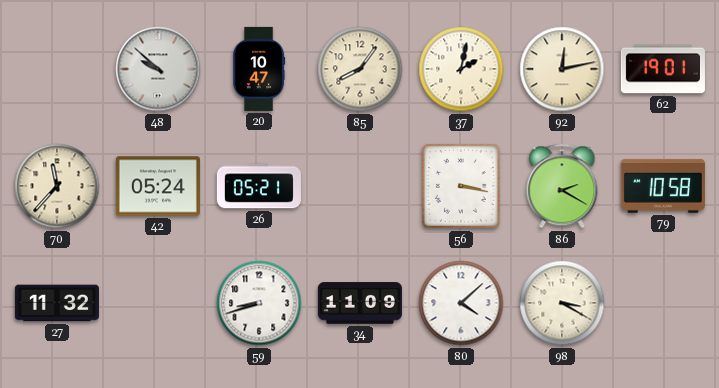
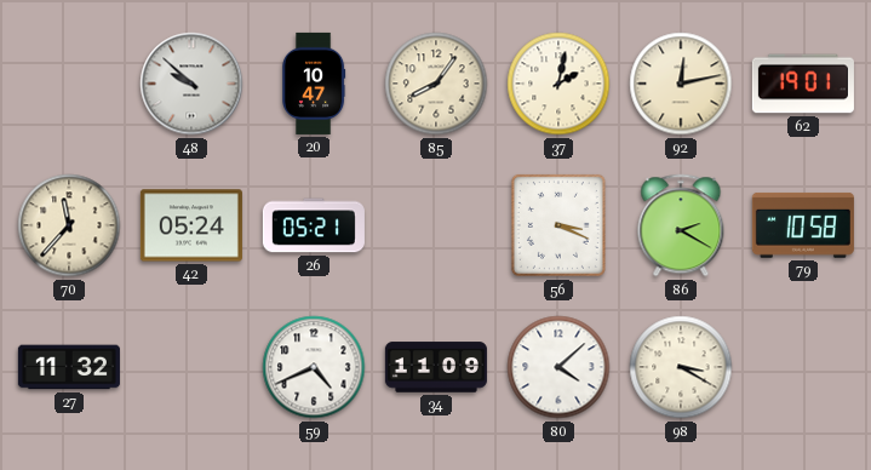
56: 3:17 -> 3:19 (558, 225)
59: 8:42 -> 4:41 (314, 367)
